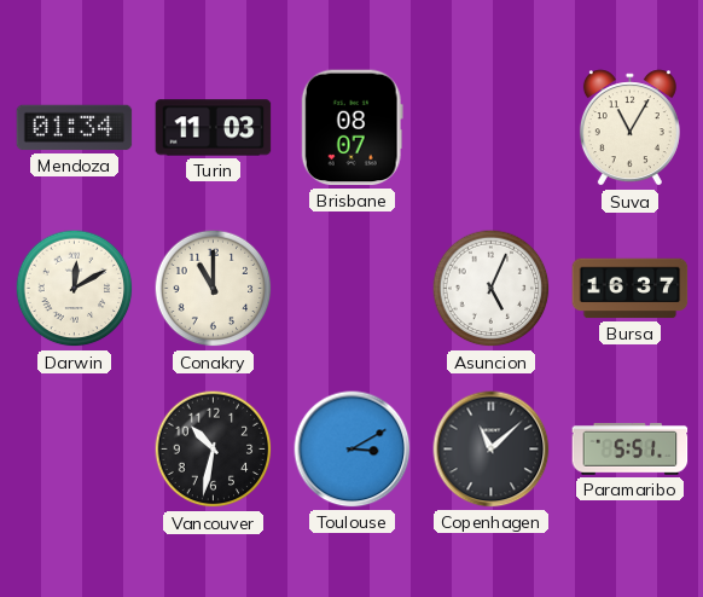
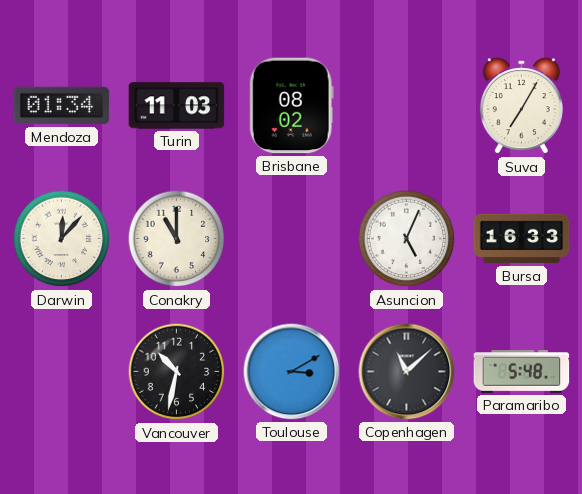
Brisbane: 08:07 -> 08:02 (291, 106)
Suva: 11:05 -> 7:05 (521, 106)
Darwin: 12:10 -> 12:07 (62, 239)
Bursa: 16:37 -> 16:33 (522, 239)
Paramaribo: 5:51 -> 5:48 (522, 372)
